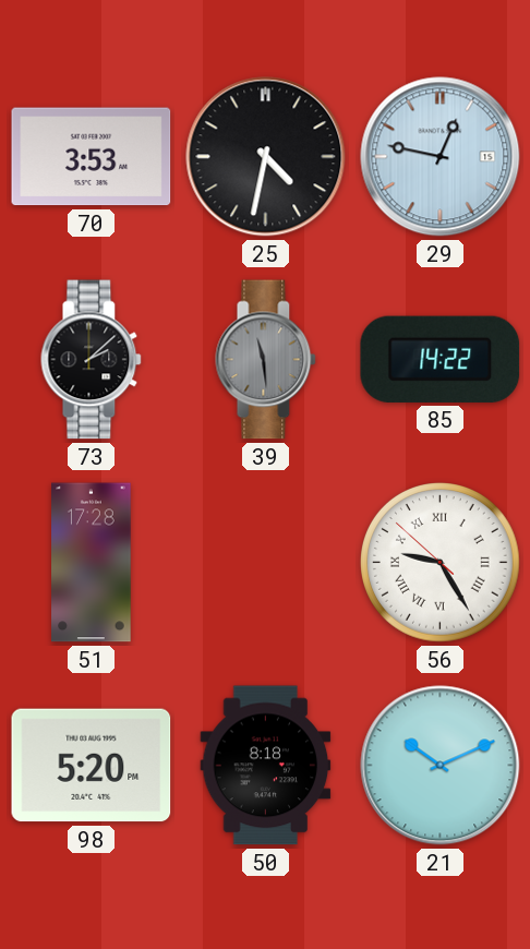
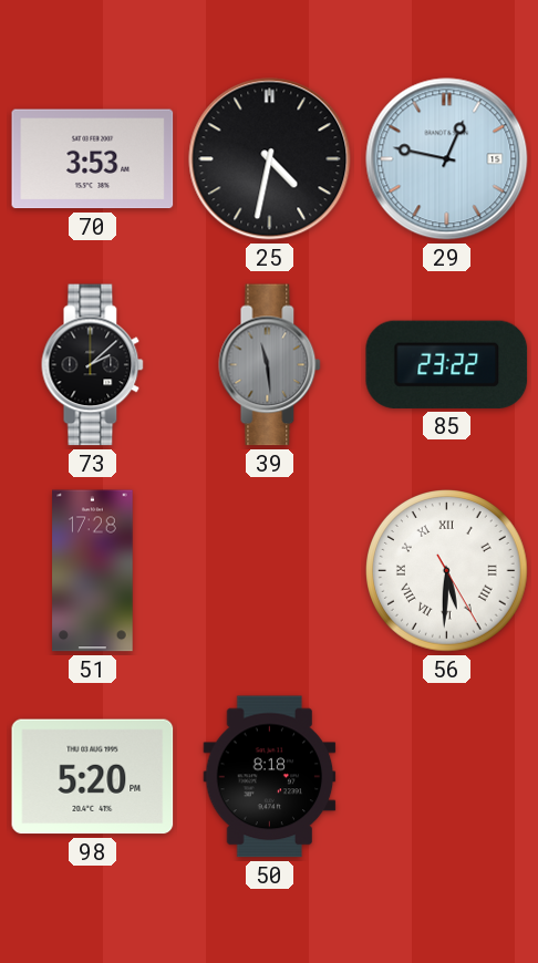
85: 14:22 -> 23:22 (447, 364)
56: 9:24 -> 5:30 (447, 571)
21: 10:11 -> none (441, 766)
